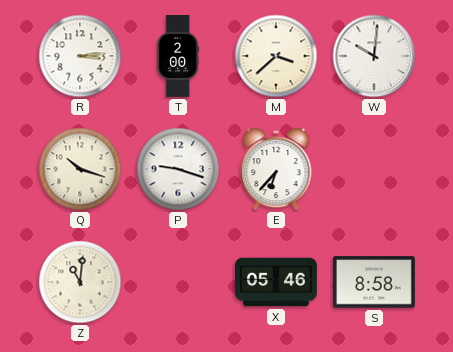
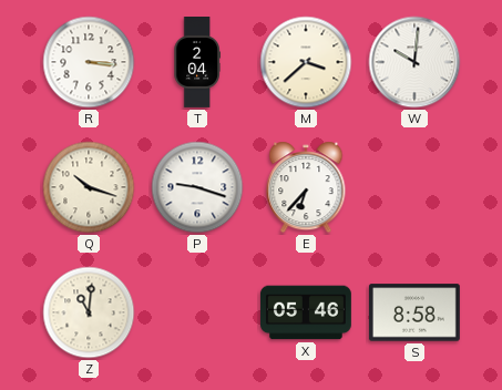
R: 3:14 -> 3:16 (89, 62)
T: 2:00 -> 2:04 (197, 63)
